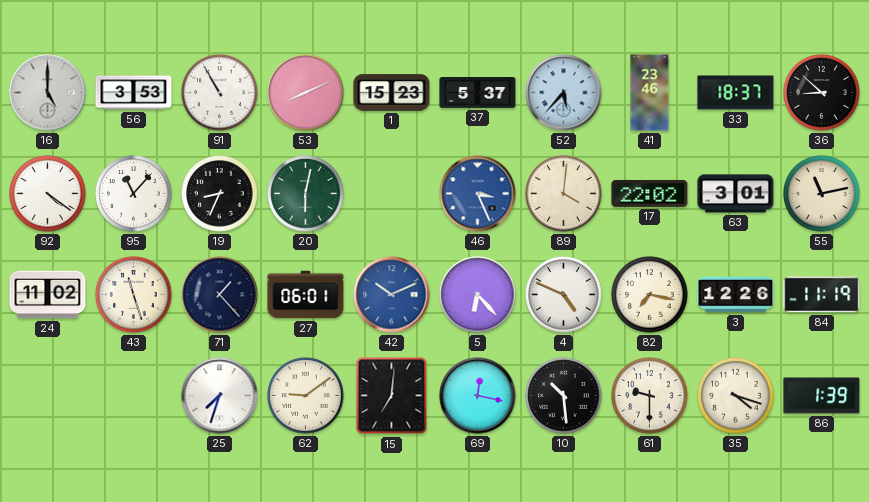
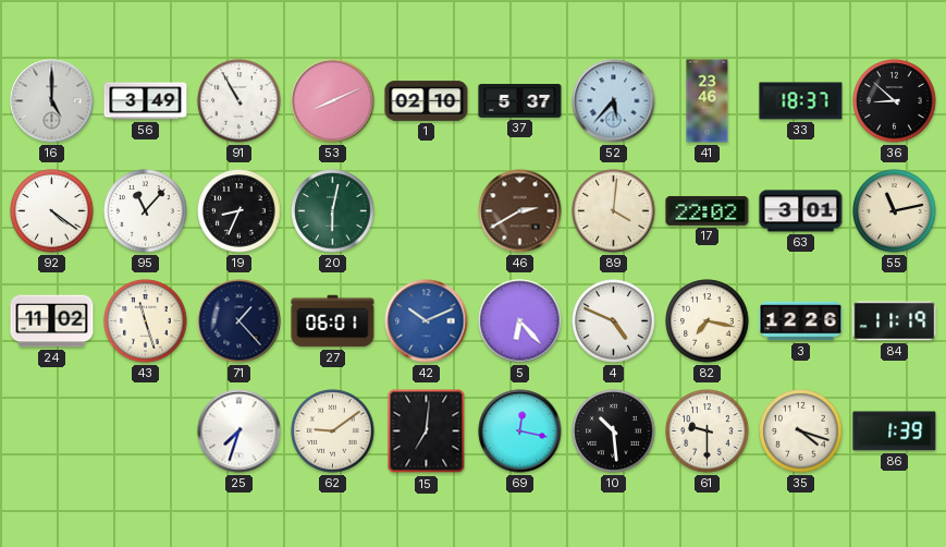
56: 3:53 -> 3:49 (146, 101)
1: 15:23 -> 02:10 (427, 101)
46: 3:26 -> 2:40 (520, 211)
46 dial: blue -> brown (520, 211)
